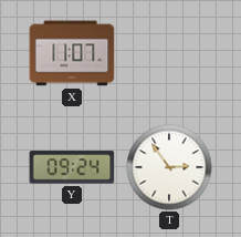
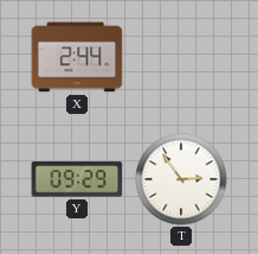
X: 11:07 -> 2:44 (77, 57)
Y: 09:24 -> 09:29 (77, 179)
